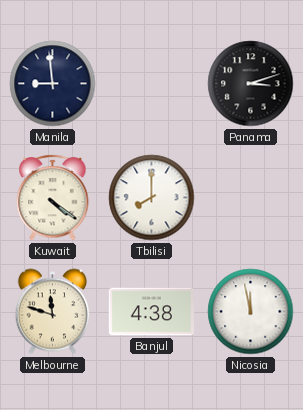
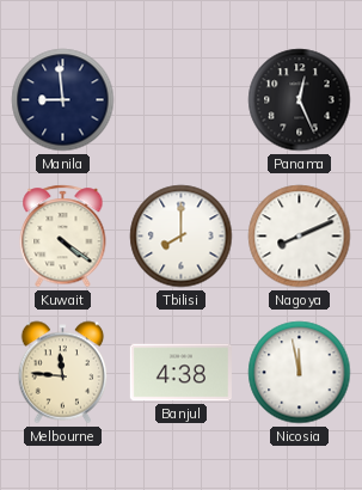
Panama: 3:12 -> 12:26 (300, 100)
Nagoya: none -> 8:11 (300, 237)
Melbourne: 11:48 -> 11:46 (63, 373)
